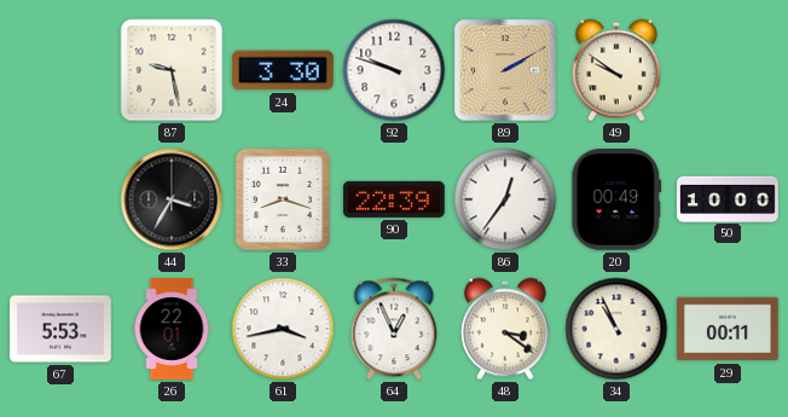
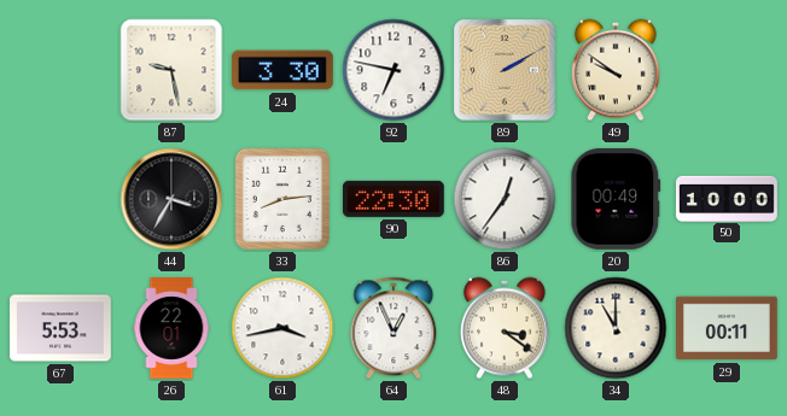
92: 9:48 -> 6:47 (393, 70)
33: 8:18 -> 8:14 (282, 199)
90: 22:39 -> 22:30 (393, 199)
34: 10:56 -> 11:00 (616, 328)
